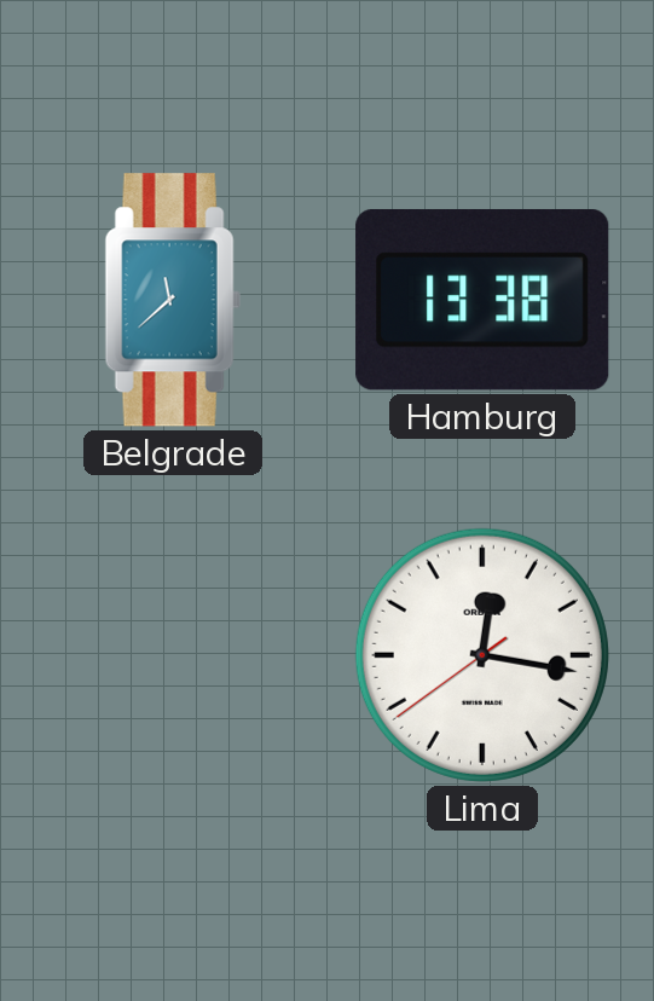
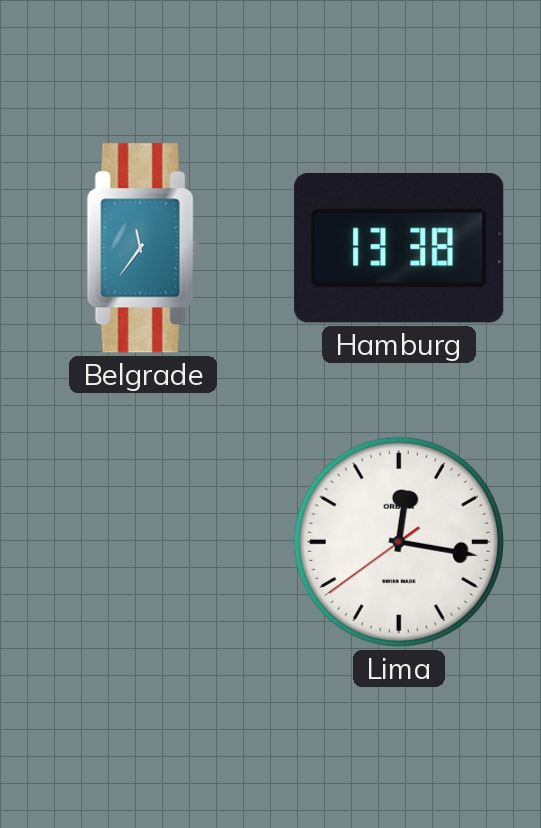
Belgrade: 11:38 -> 11:36 (143, 248)
